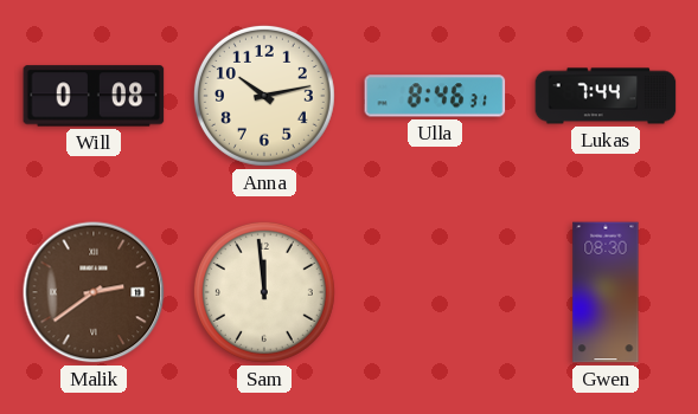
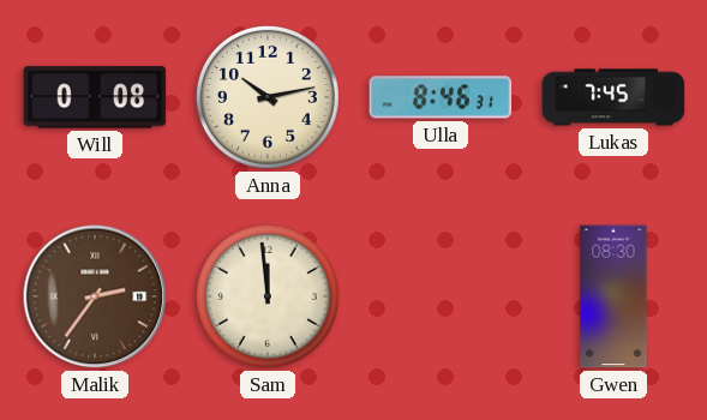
Lukas: 7:44 -> 7:45 (613, 97)
Malik: 2:39 -> 2:36 (95, 296)
